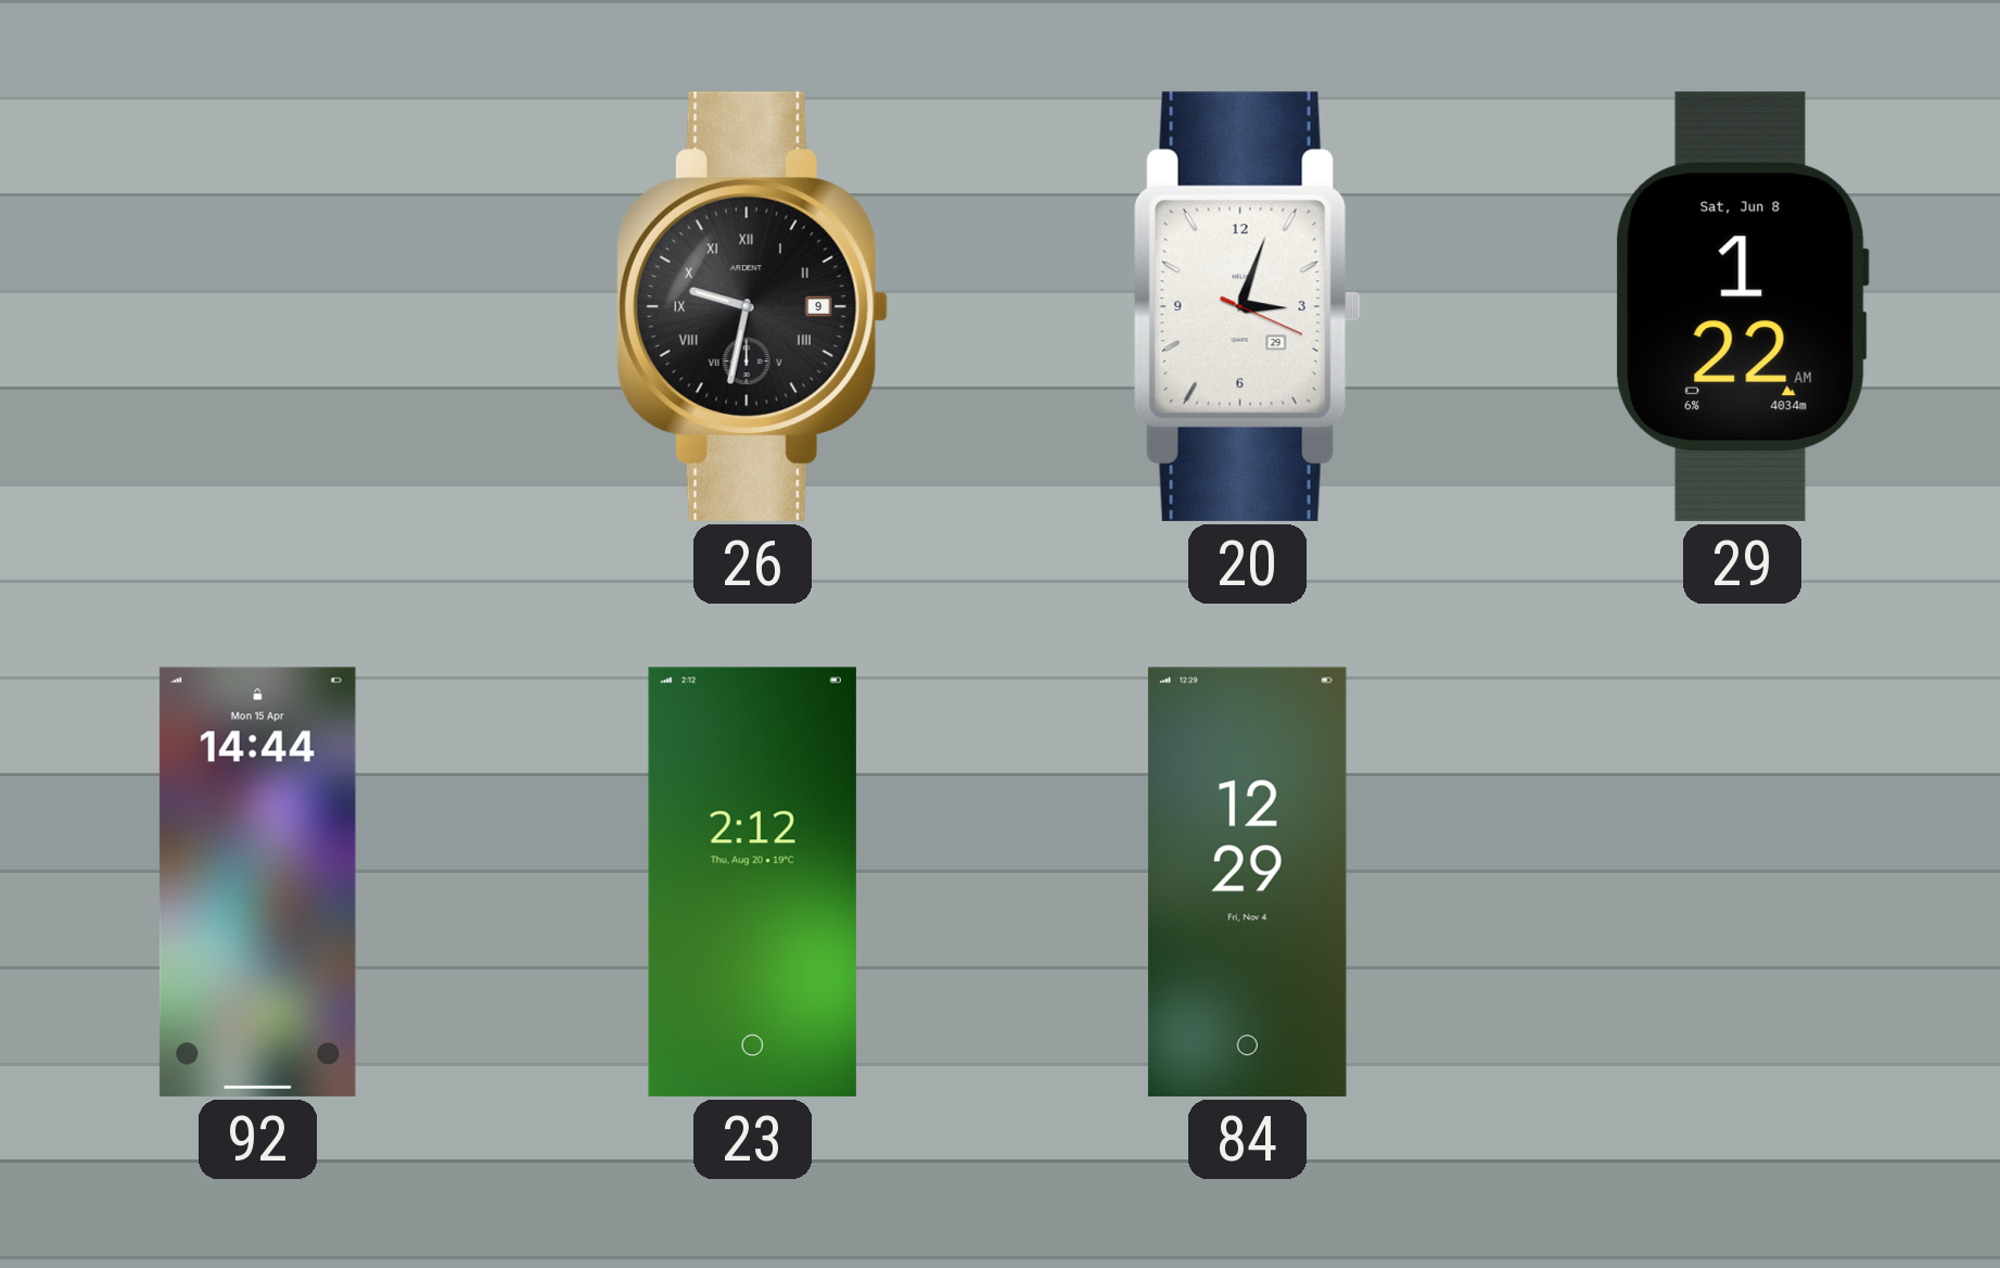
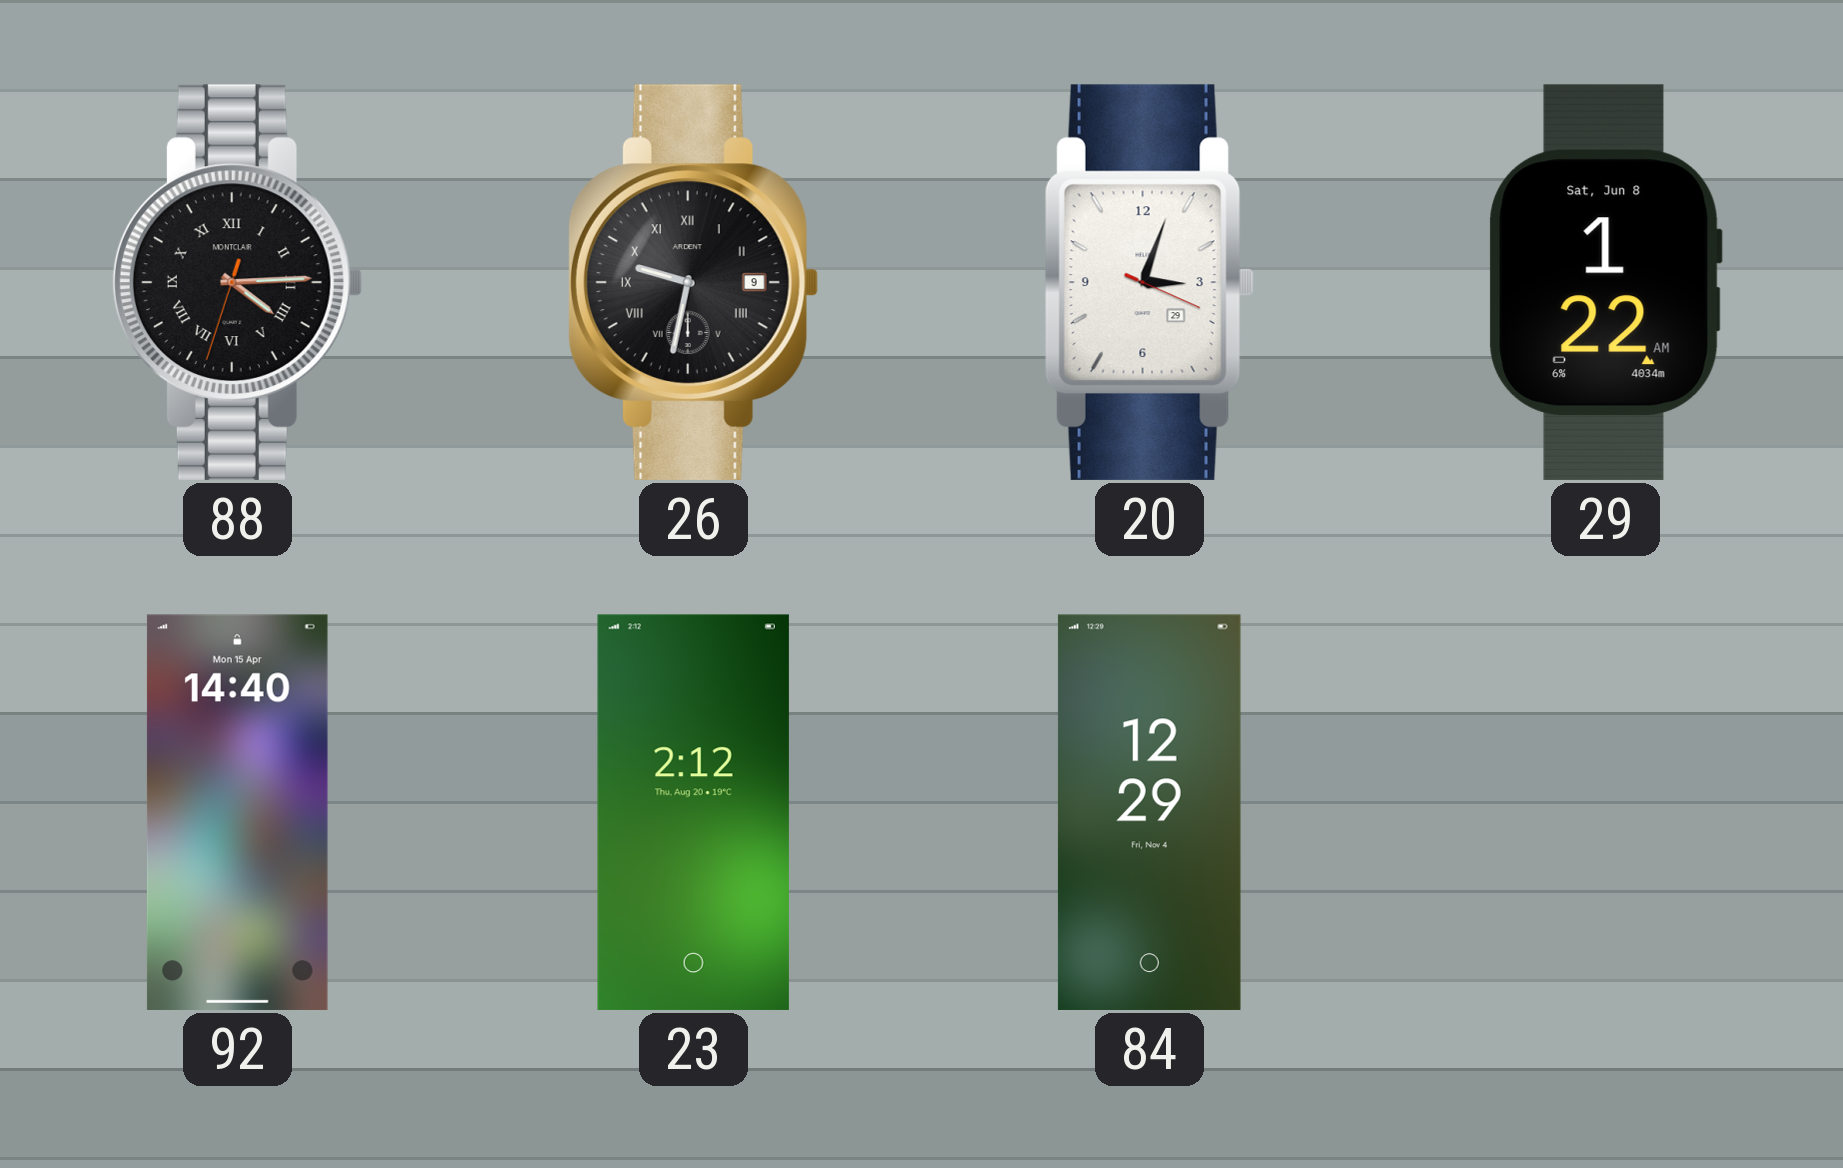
88: none -> 4:14 (237, 282)
92: 14:44 -> 14:40 (237, 812)
